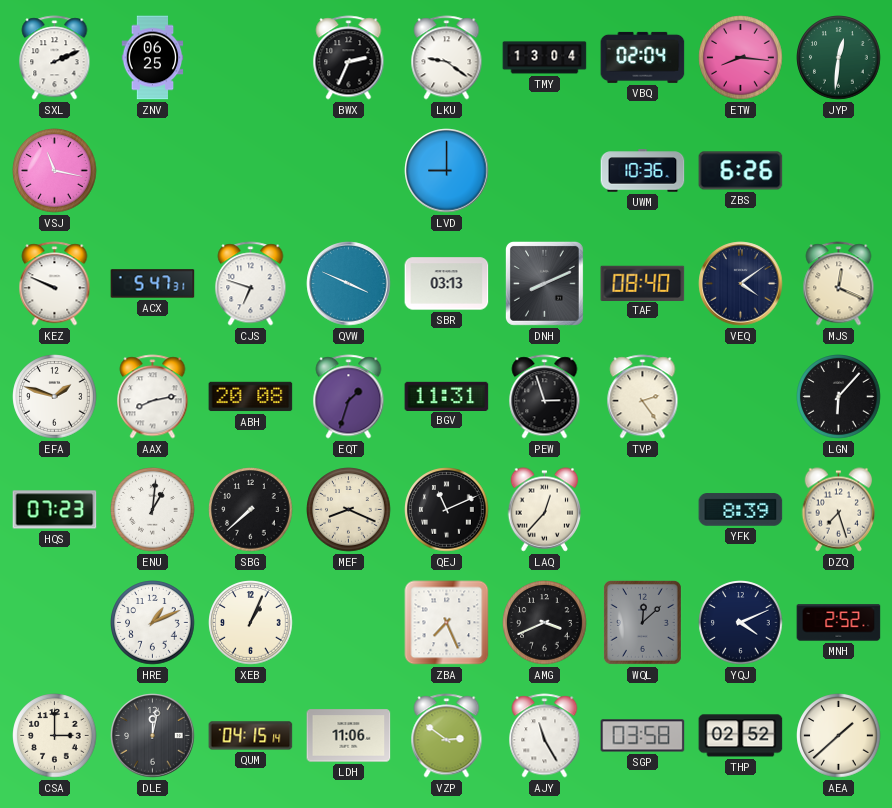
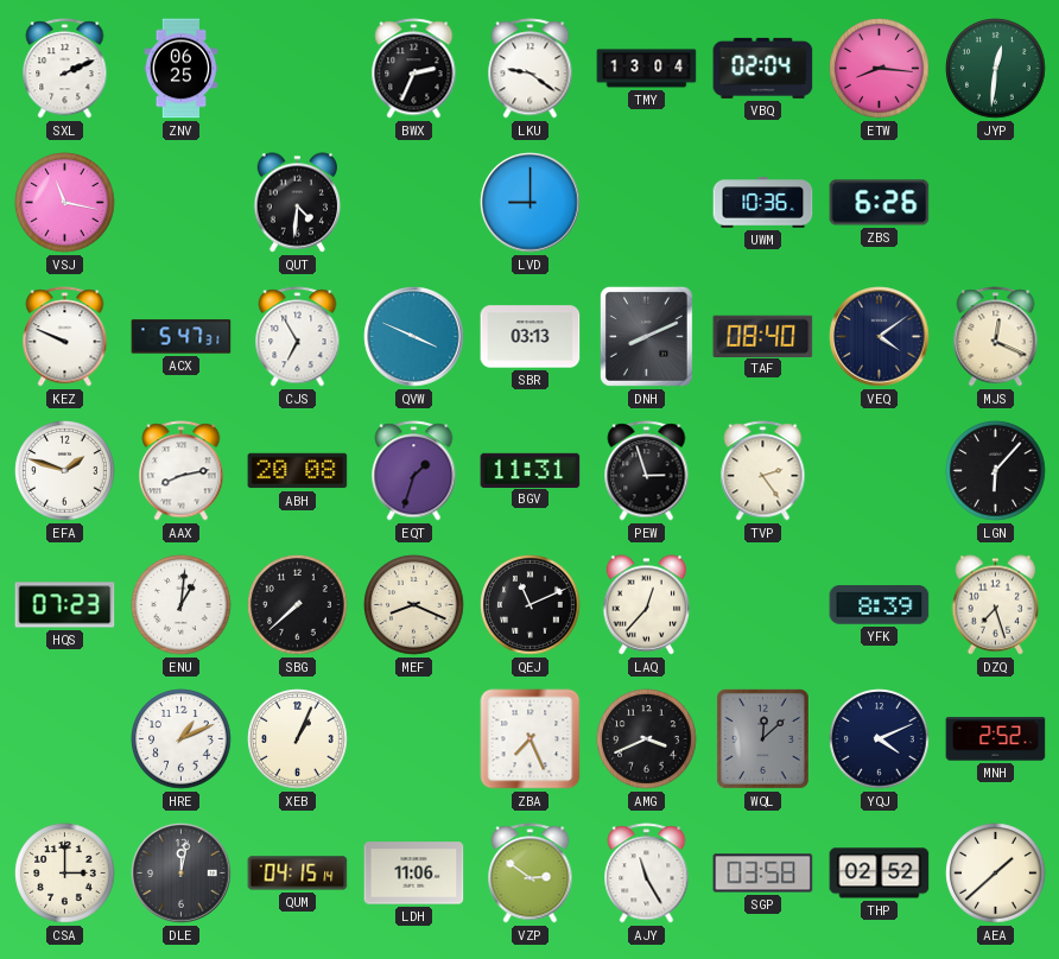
QUT: none -> 4:31 (298, 203)
CJS: 6:48 -> 6:55 (298, 337)
